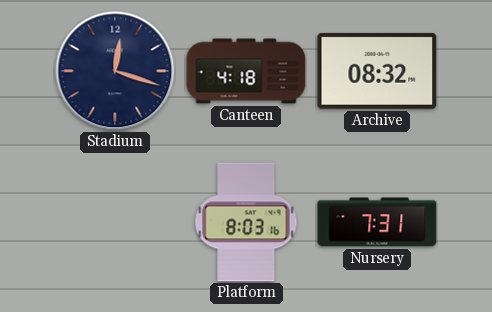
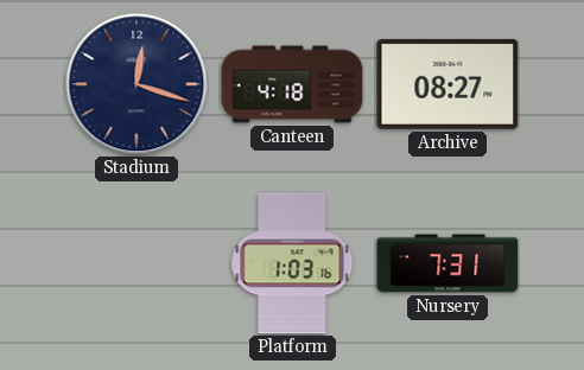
Archive: 08:32 -> 08:27 (447, 84)
Platform: 8:03 -> 1:03 (292, 263)
